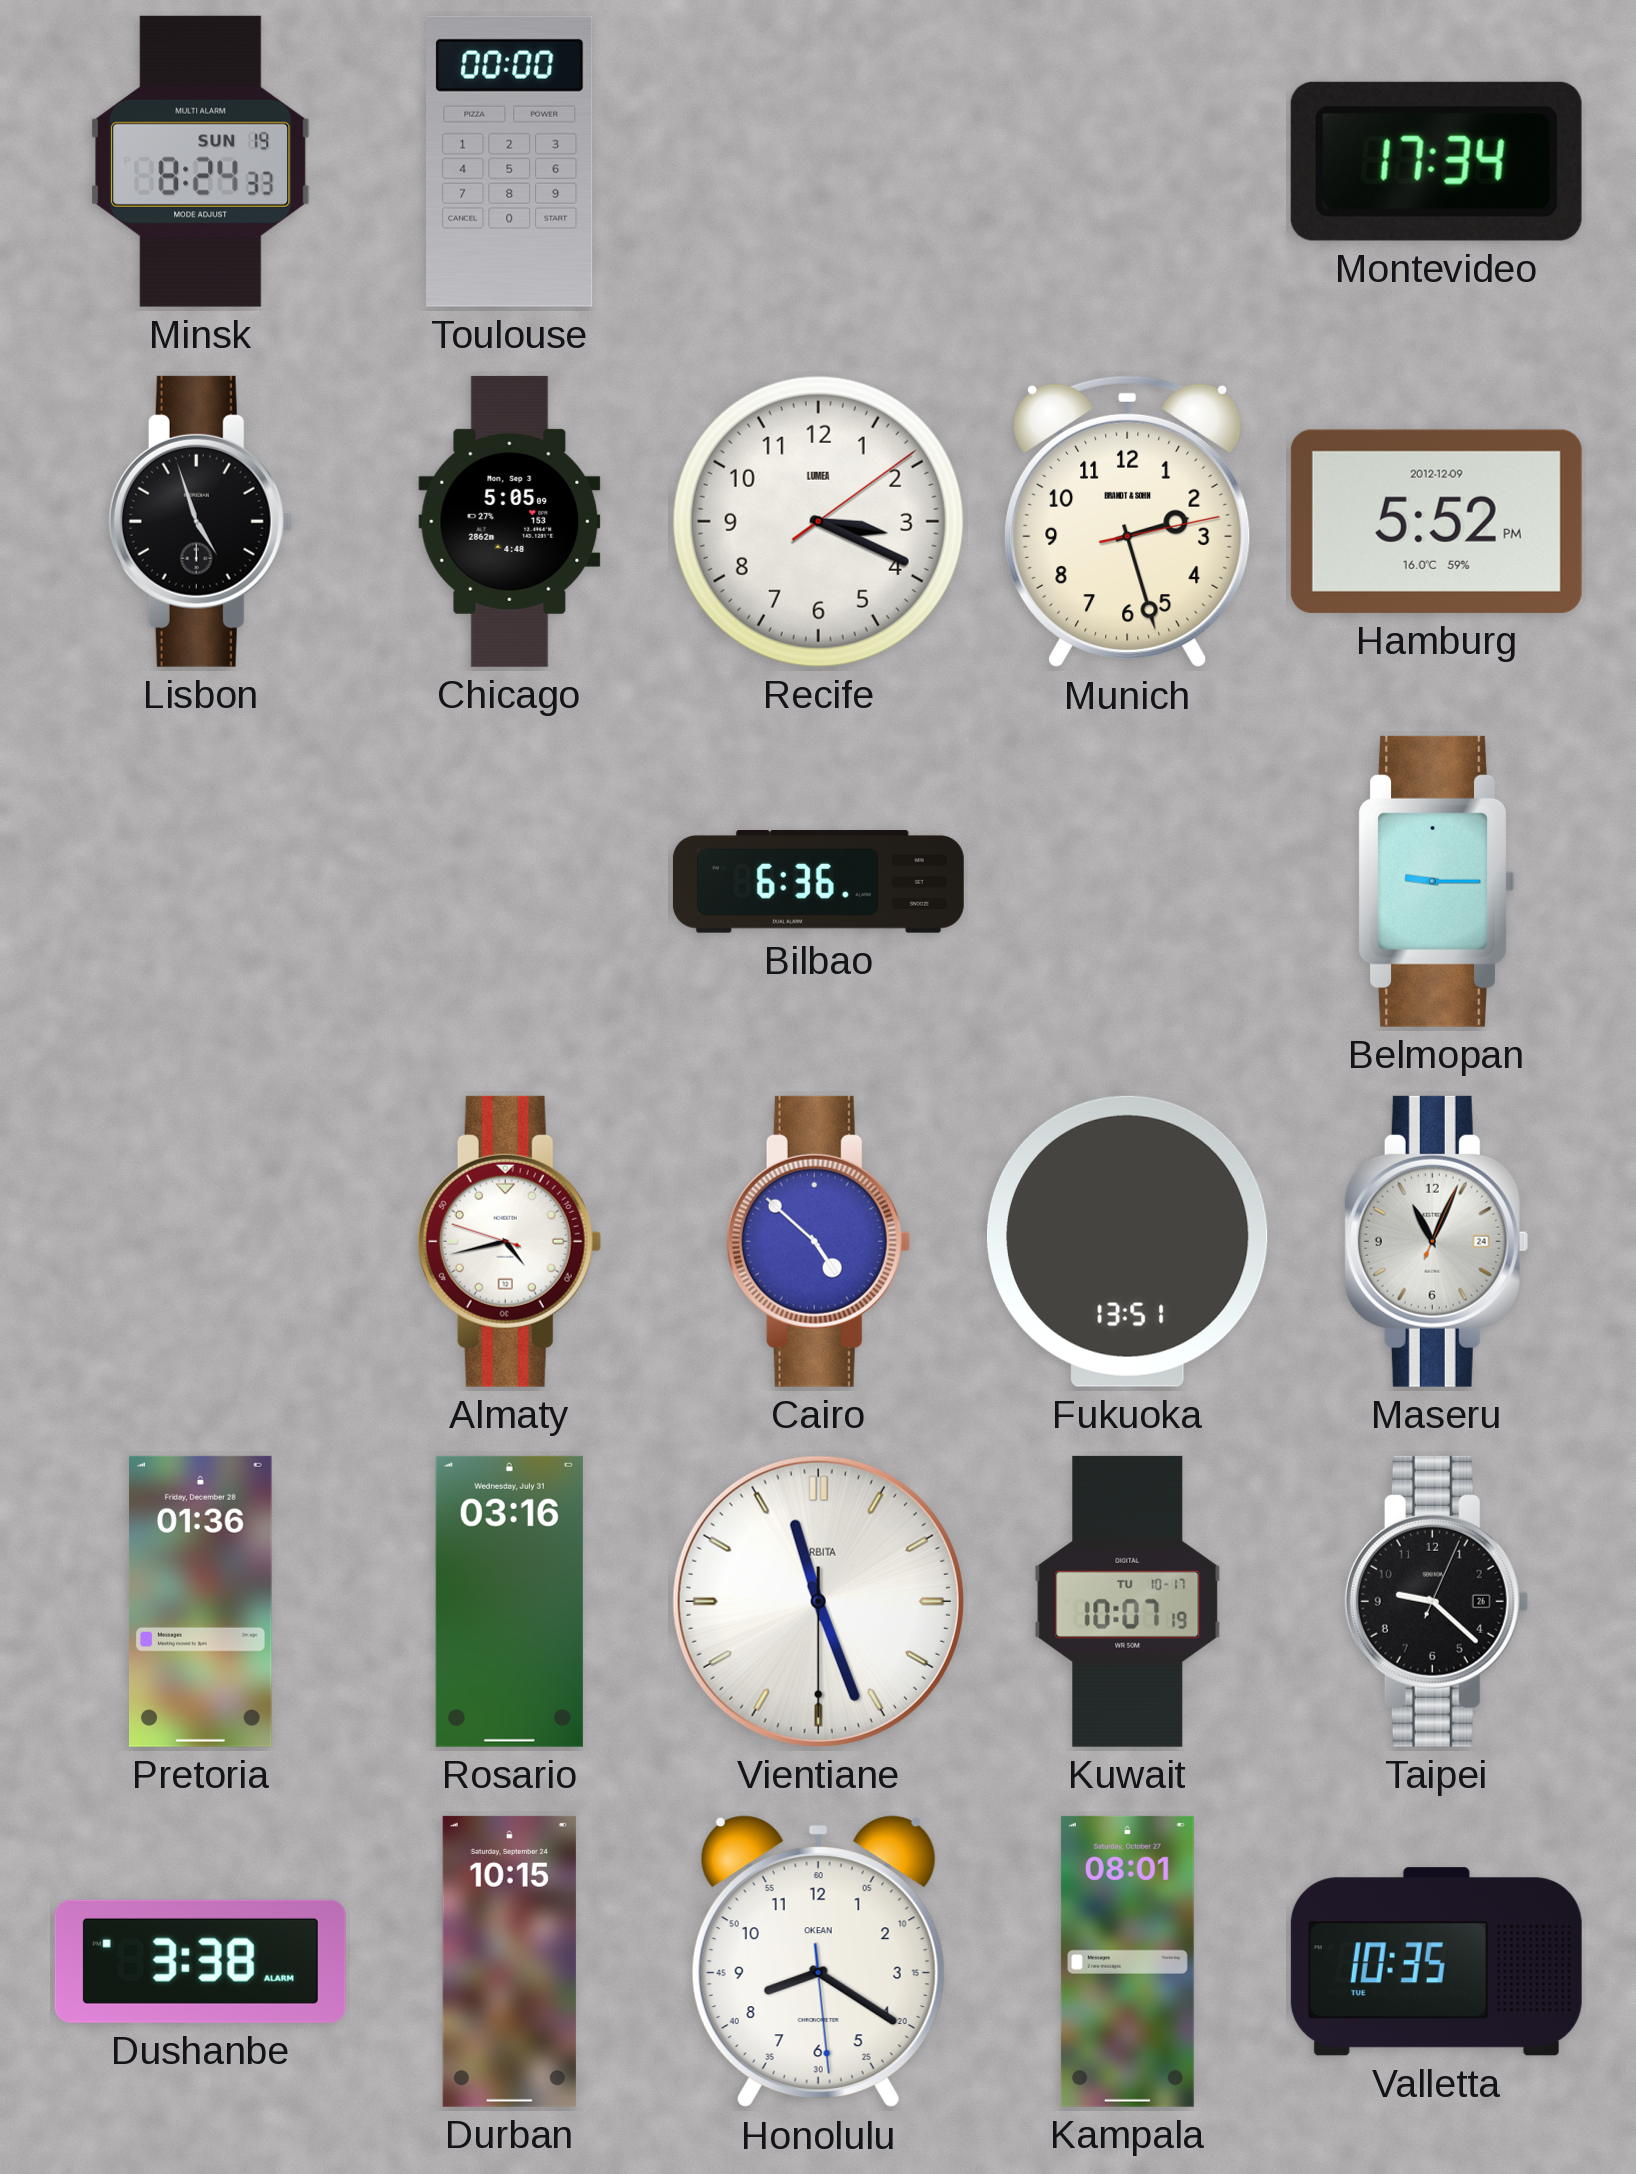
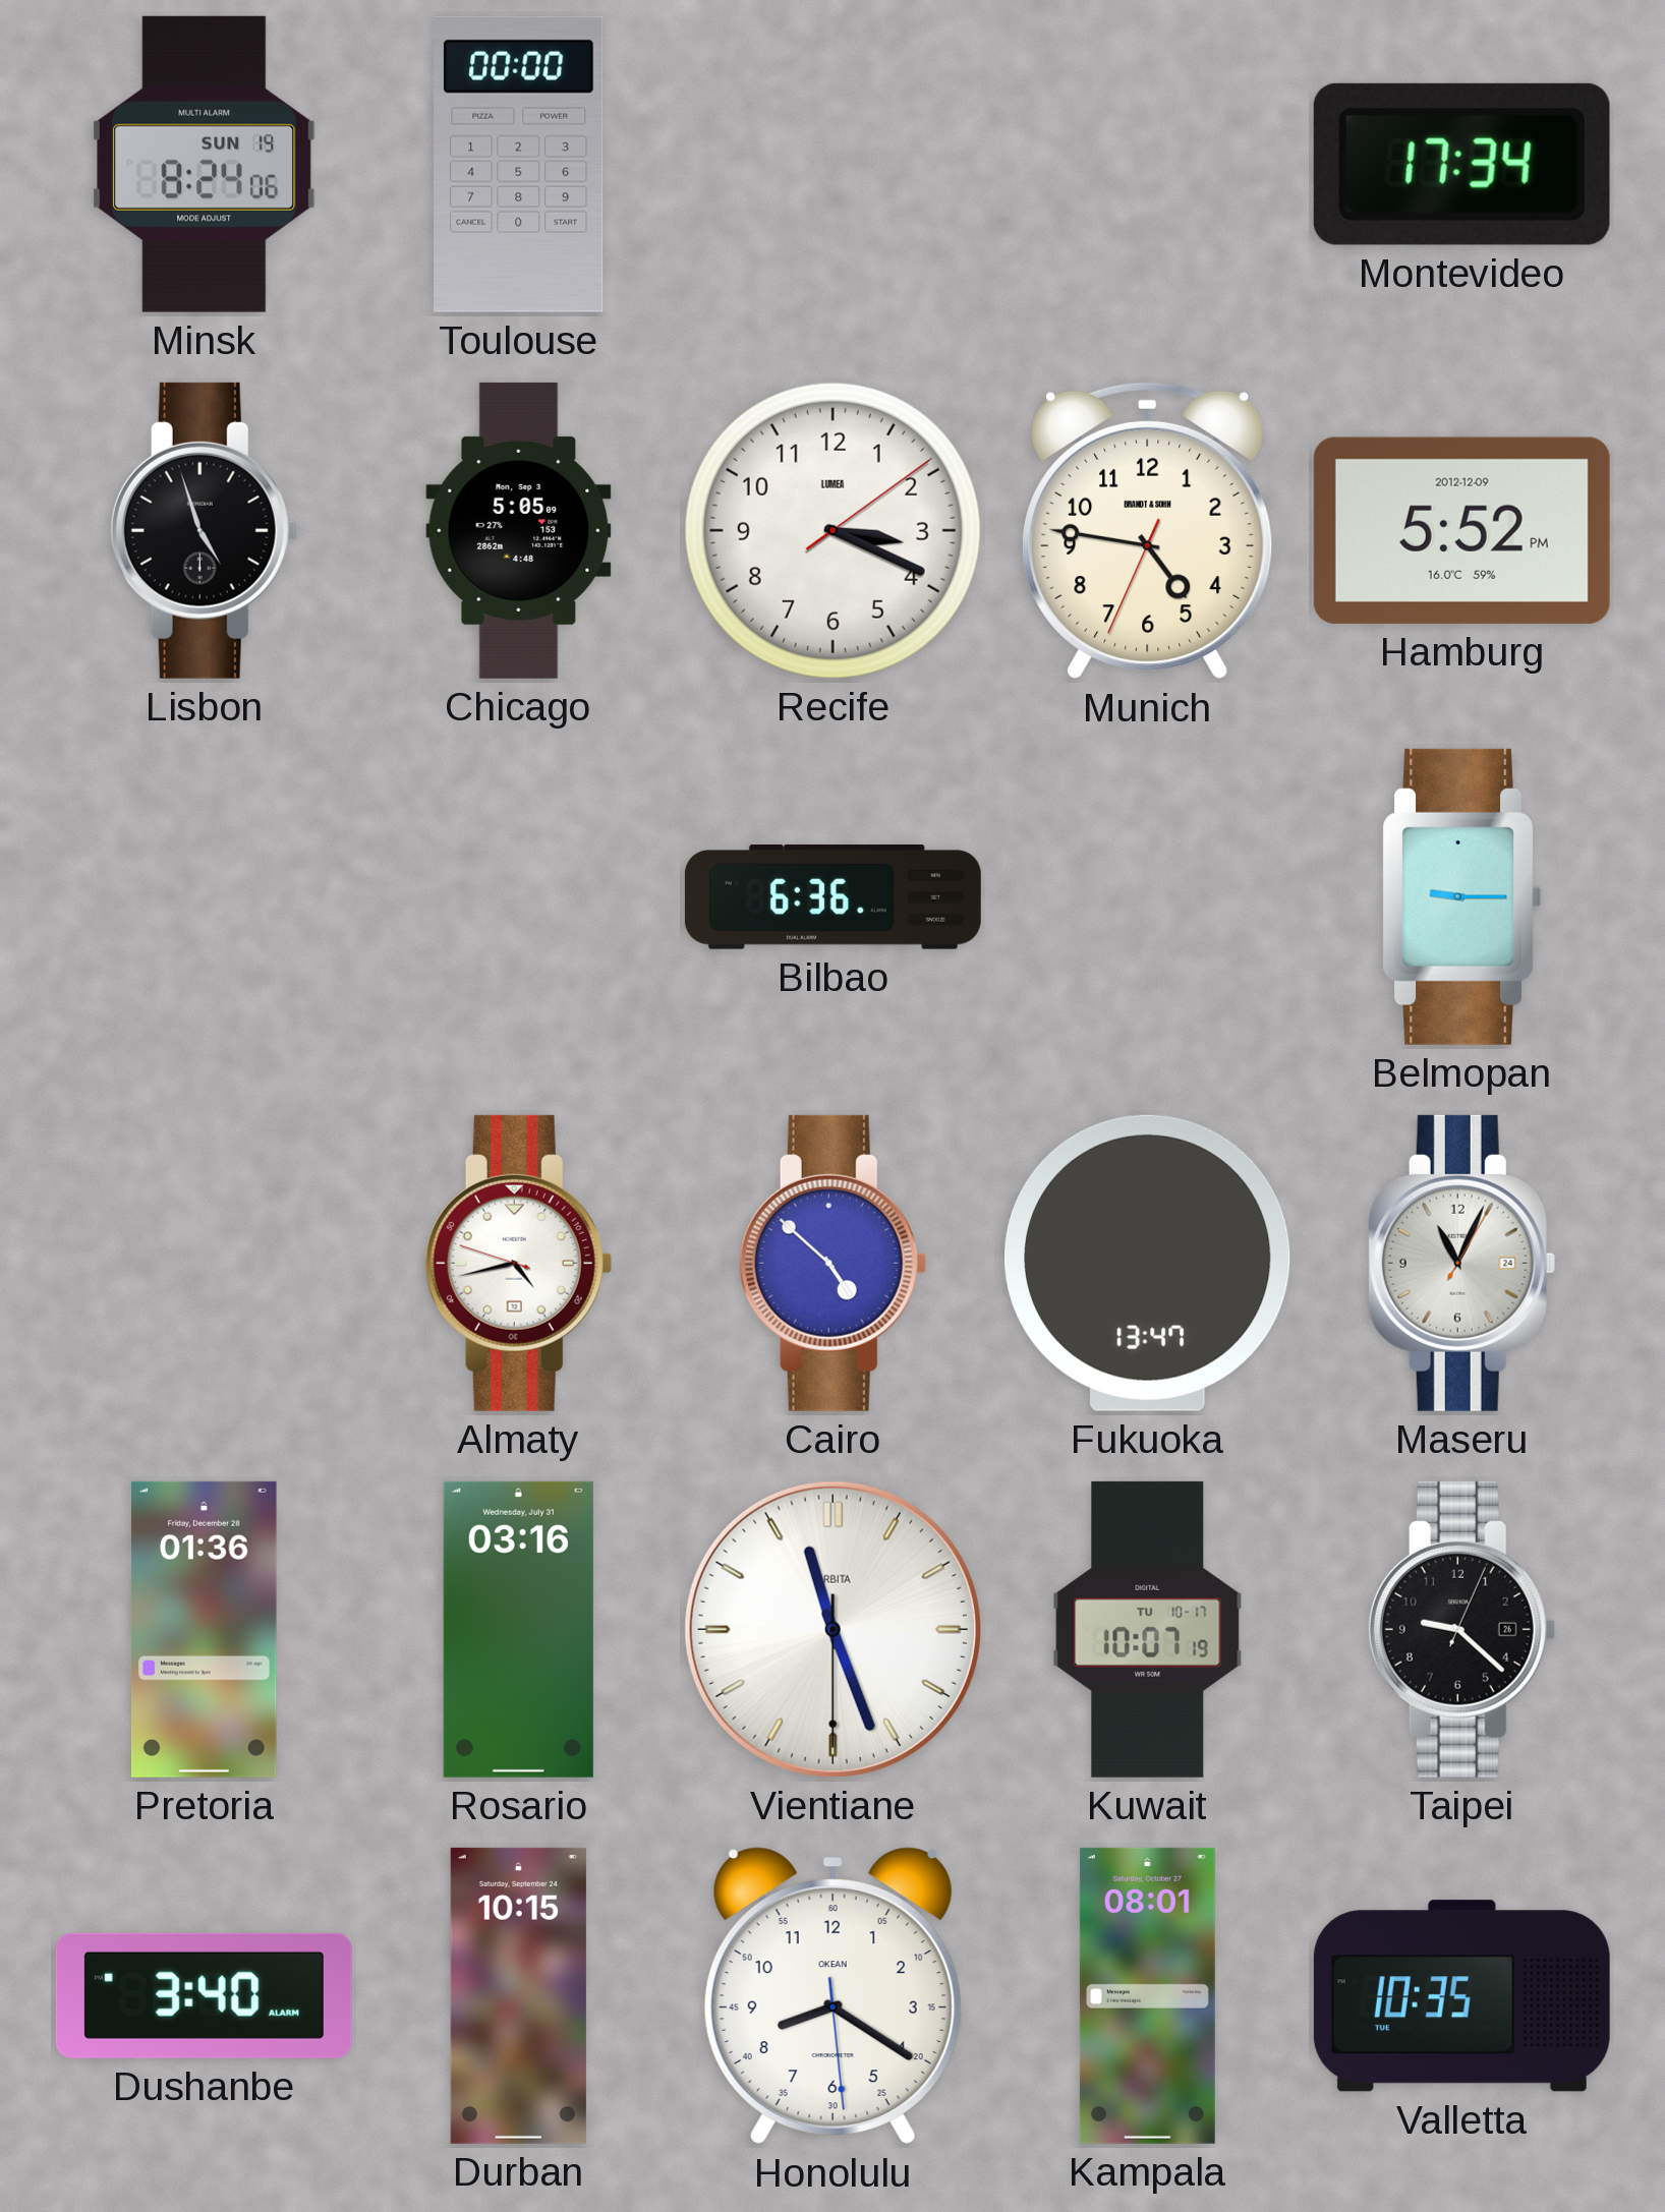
Minsk: 8:24:33 -> 8:24:06 (205, 164)
Munich: 2:27 -> 4:46 (1148, 530)
Fukuoka: 13:51 -> 13:47 (1147, 1263)
Maseru: 11:04:04 -> 11:04:05 (1461, 1263)
Dushanbe: 3:38 -> 3:40 (204, 1995)
